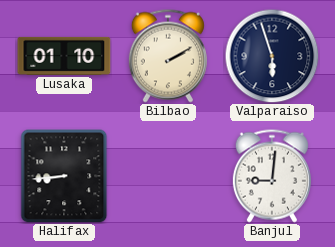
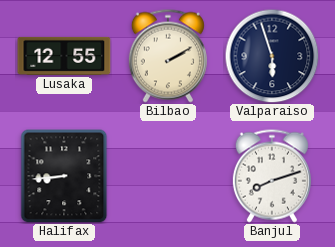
Lusaka: 01:10 -> 12:55 (64, 56)
Banjul: 9:01 -> 8:12 (272, 176)
